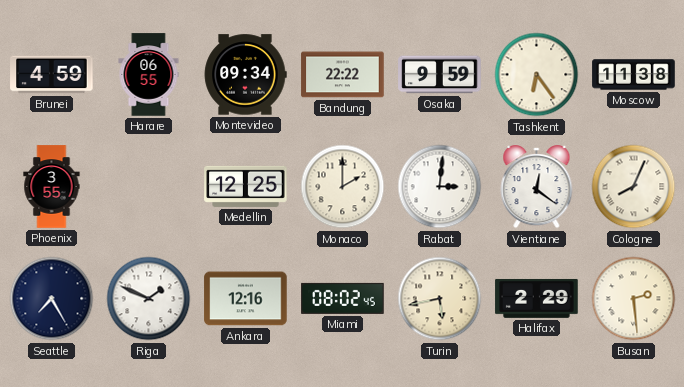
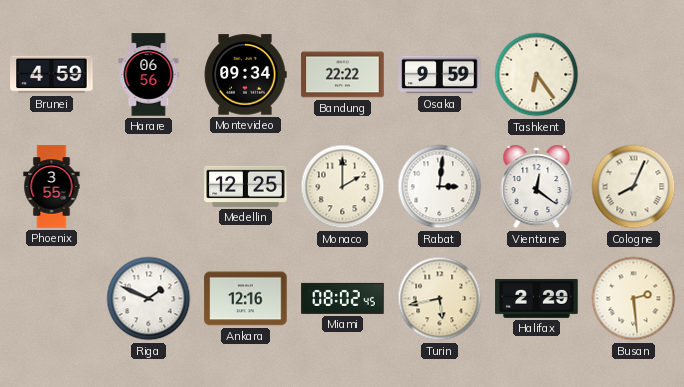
Harare: 06:55 -> 06:56 (149, 75)
Moscow: 11:38 -> none (634, 75)
Seattle: 7:25 -> none (52, 299)
